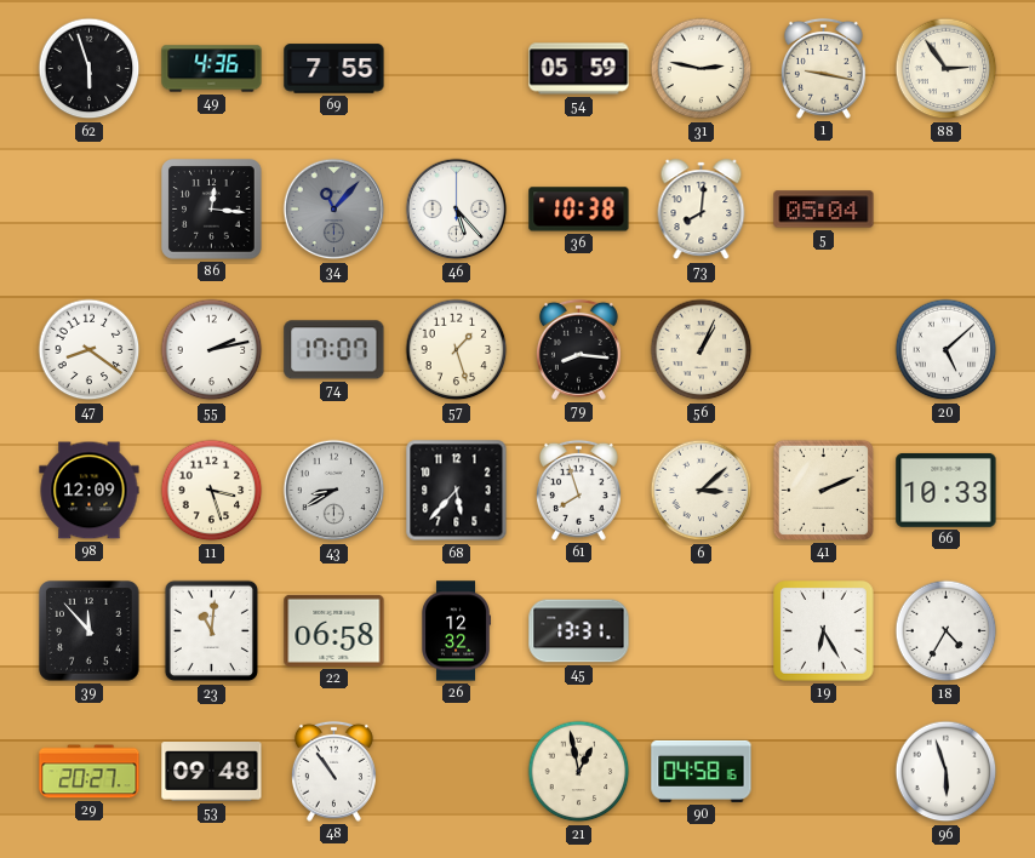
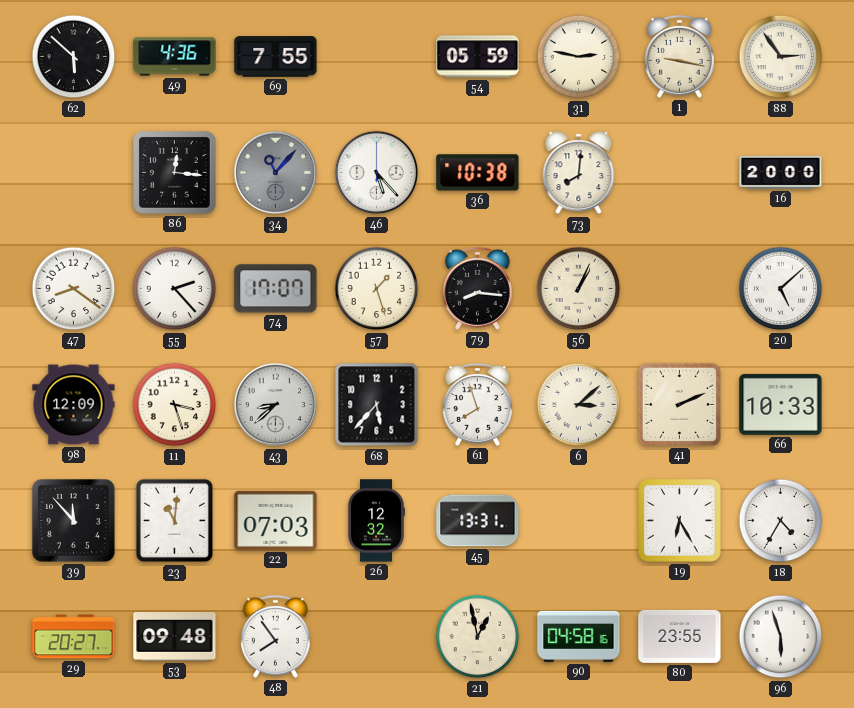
62: 5:57 -> 5:52 (74, 57)
5: 05:04 -> none (824, 210)
16: none -> 20:00 (781, 172)
55: 2:13 -> 2:23 (175, 289)
43: 8:40 -> 8:38 (276, 405)
22: 06:58 -> 07:03 (276, 520)
48: 10:54 -> 7:54 (275, 636)
80: none -> 23:55 (680, 636)
